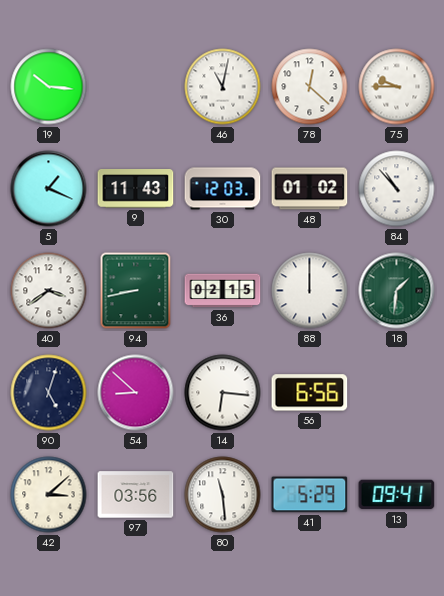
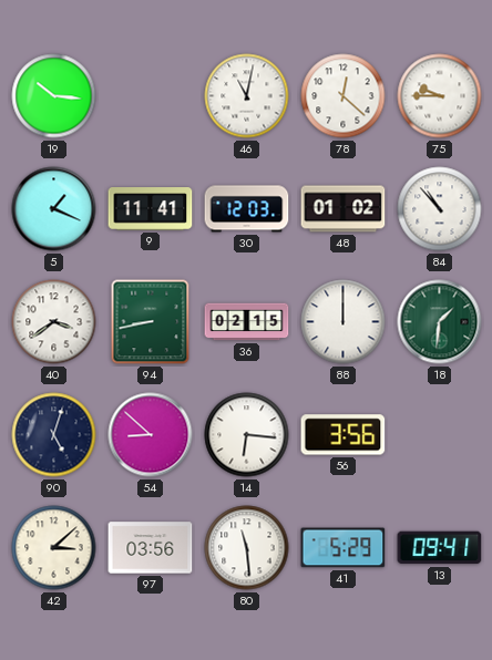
9: 11:43 -> 11:41 (151, 209)
56: 6:56 -> 3:56 (344, 435)
